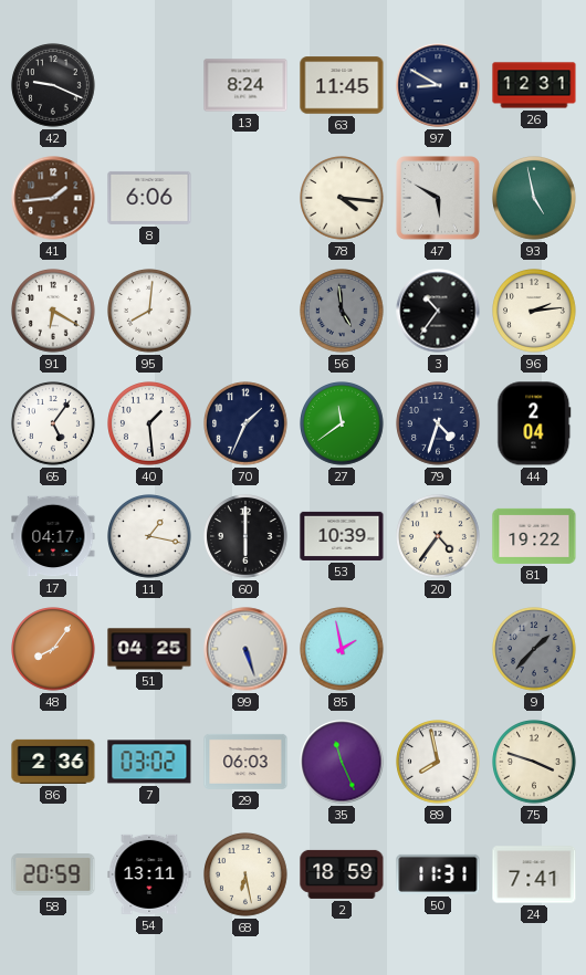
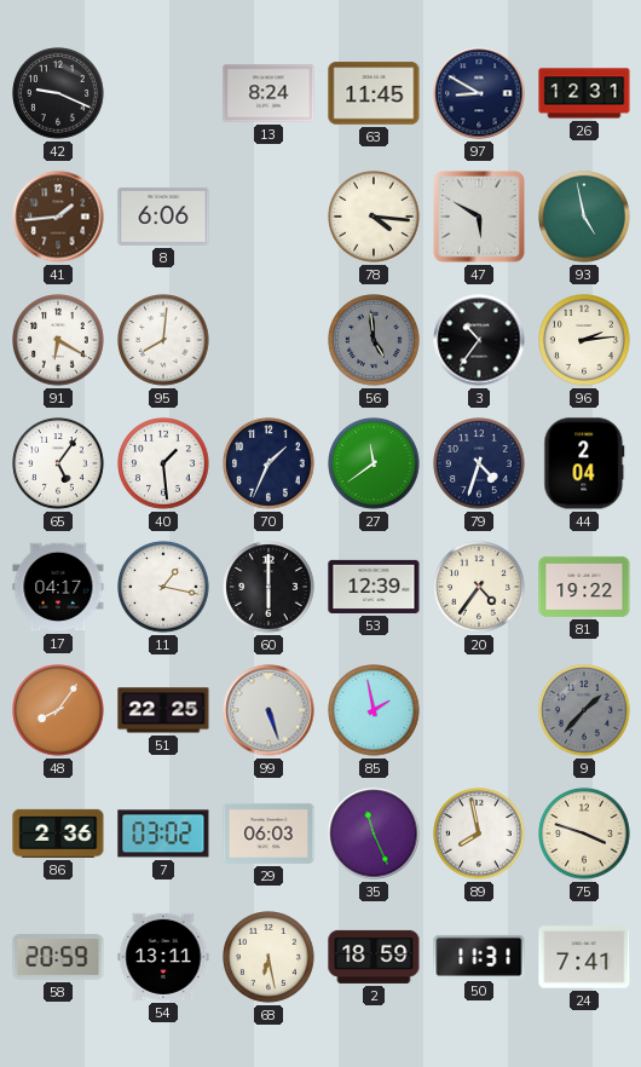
53: 10:39 -> 12:39 (374, 587)
51: 04:25 -> 22:25 (163, 710)
